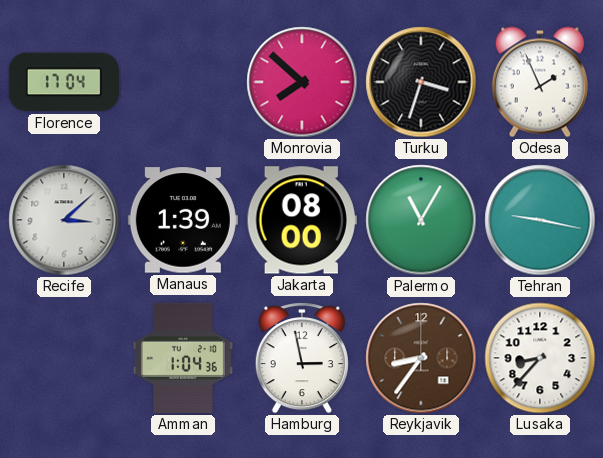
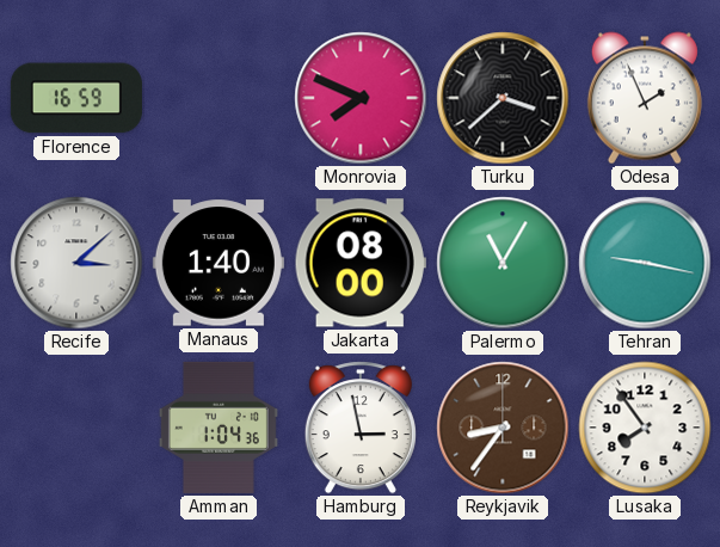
Florence: 17:04 -> 16:59 (76, 98)
Monrovia: 7:52 -> 7:49 (361, 98)
Turku: 3:33 -> 3:38 (503, 98)
Manaus: 1:39 -> 1:40 (219, 263)
Lusaka: 8:37 -> 7:54 (645, 428)
